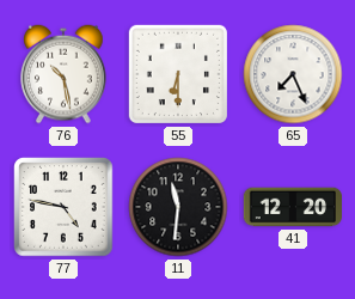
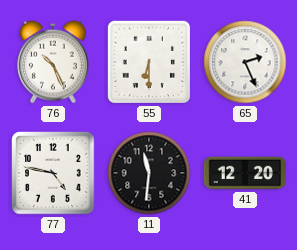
76: 10:28 -> 10:26 (54, 62)
65: 7:26 -> 2:26 (245, 62)
